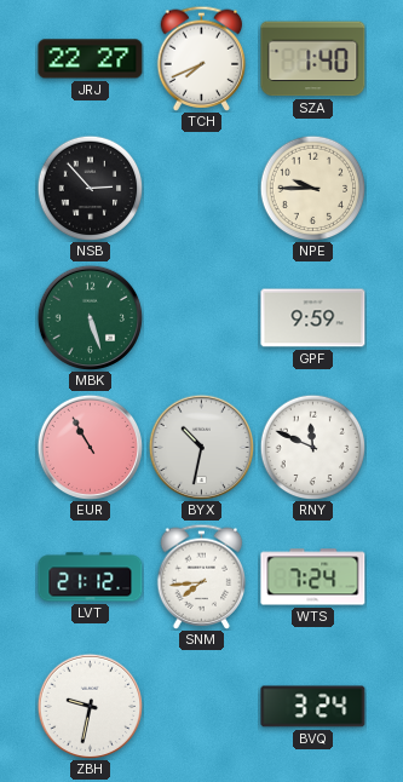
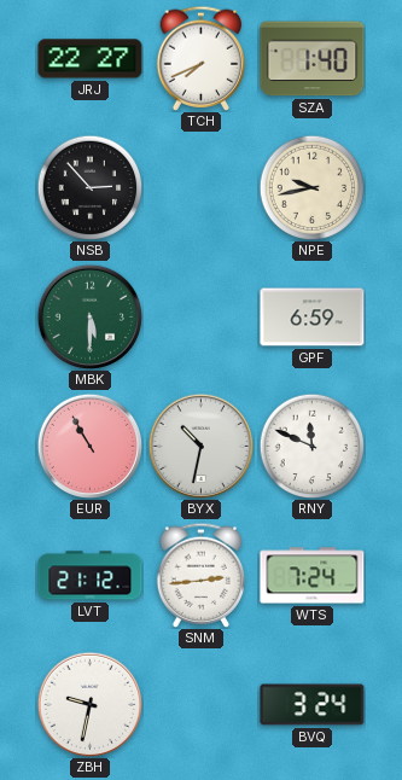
NPE: 9:45 -> 9:43 (311, 187)
MBK: 5:27 -> 5:30 (89, 316)
GPF: 9:59 -> 6:59 (313, 318)
SNM: 7:44 -> 2:44 (202, 575)
